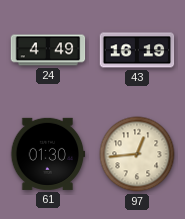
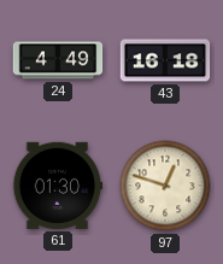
43: 16:19 -> 16:18 (165, 60)
97: 12:44 -> 12:48 (165, 186)
